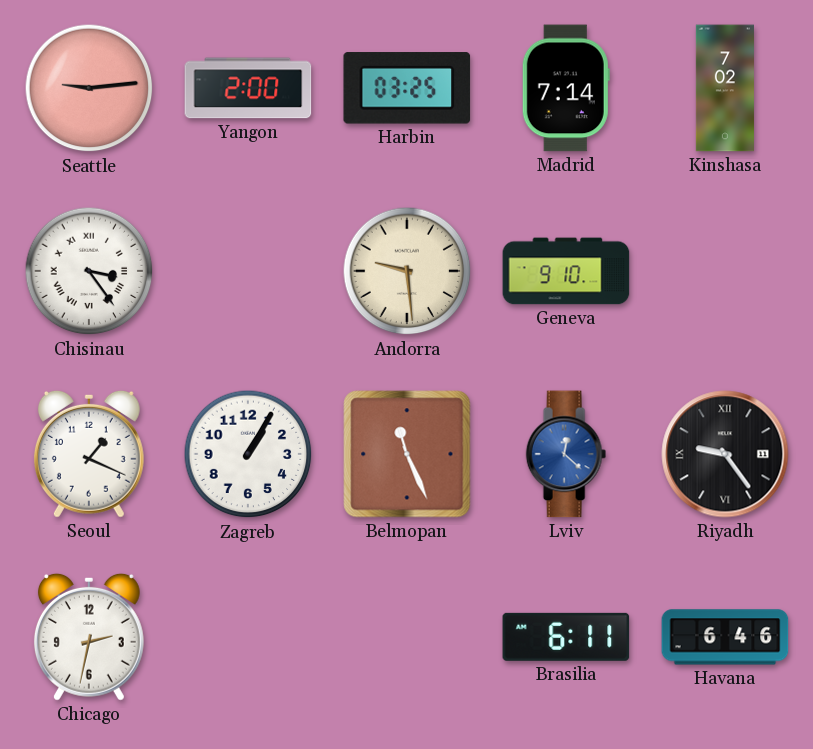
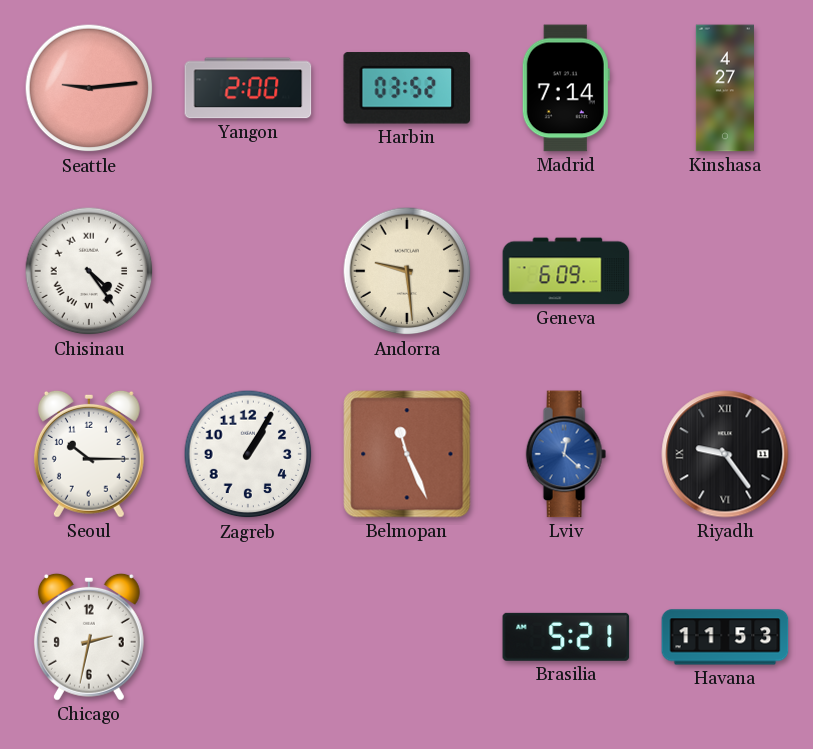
Harbin: 03:25 -> 03:52 (407, 88)
Kinshasa: 7:02 -> 4:27 (725, 88)
Chisinau: 3:24 -> 4:24 (89, 271)
Geneva: 9:10 -> 6:09 (566, 271)
Seoul: 1:19 -> 10:15 (89, 454)
Brasilia: 6:11 -> 5:21 (566, 637)
Havana: 6:46 -> 11:53 (725, 637)
